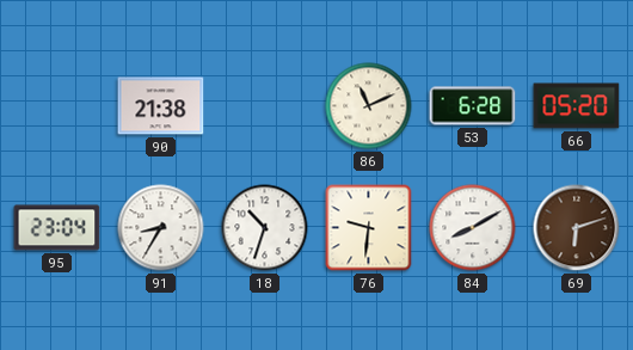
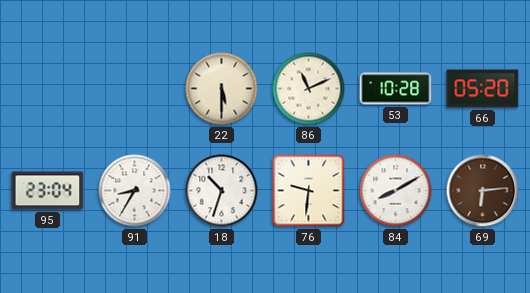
90: 21:38 -> none (161, 106)
22: none -> 5:30 (222, 89)
53: 6:28 -> 10:28 (396, 89)
69: 6:12 -> 6:14 (483, 191)
